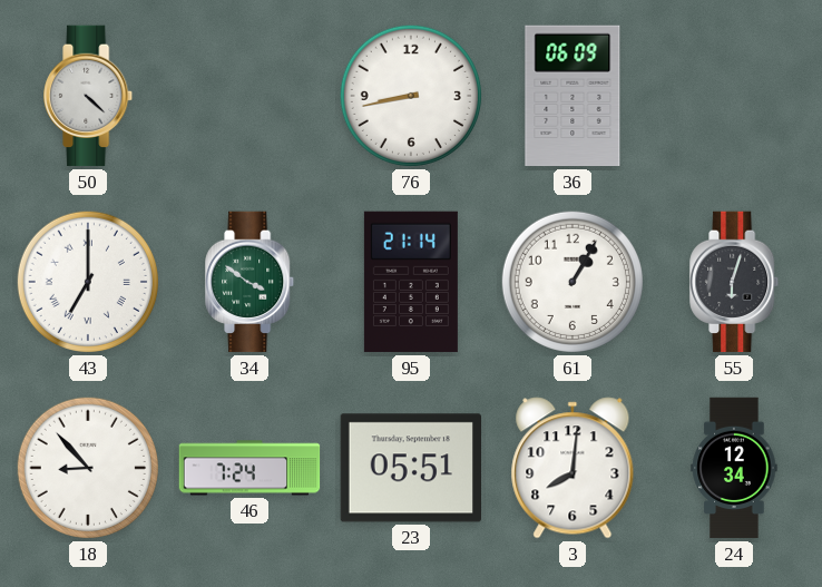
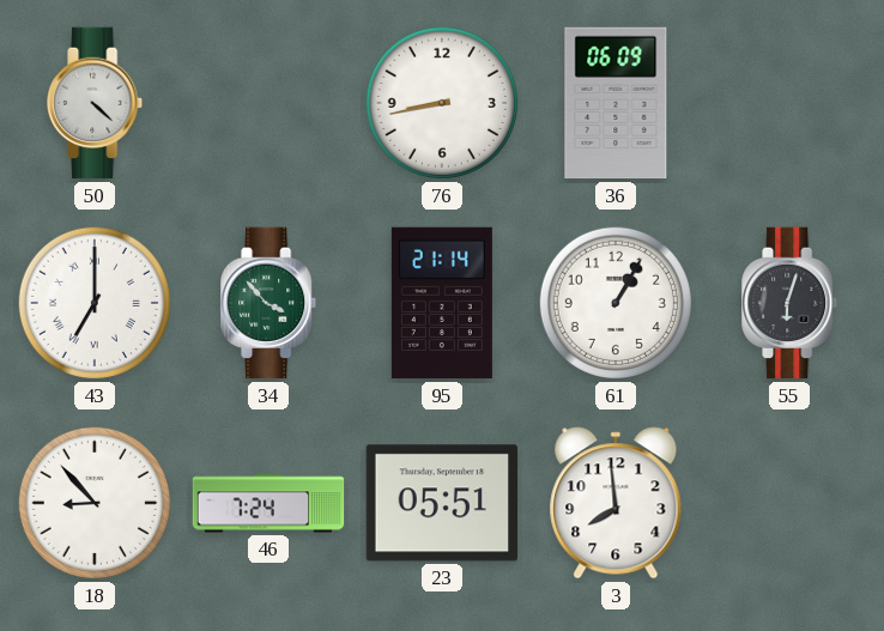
34: 3:51 -> 3:53 (270, 303)
3: 8:01 -> 7:59 (616, 503)
24: 12:34 -> none (734, 468)
